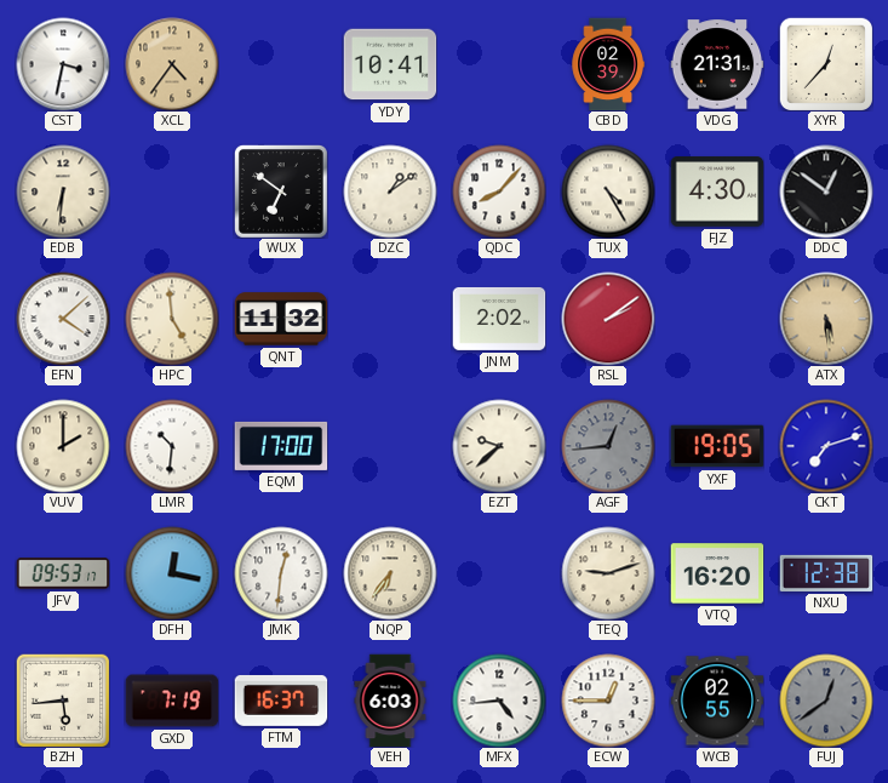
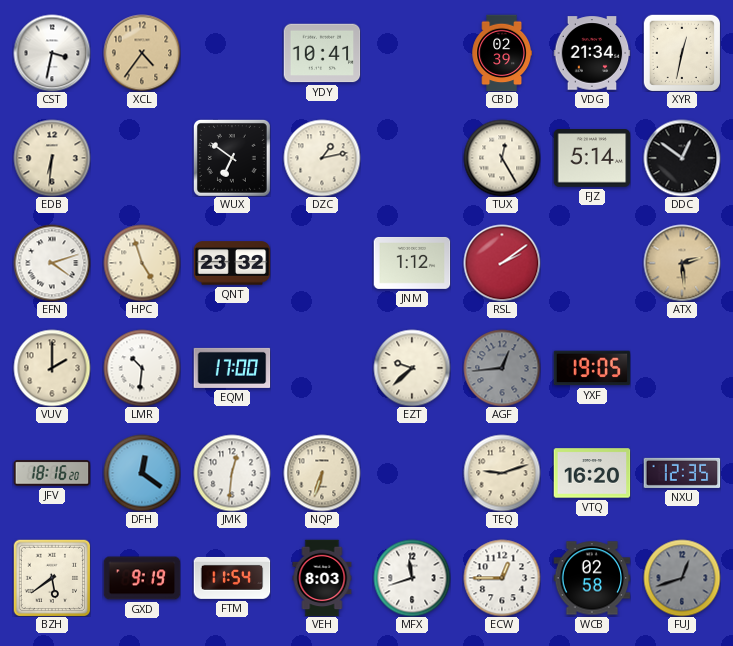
VDG: 21:31 -> 21:34 (592, 53)
XYR: 12:37 -> 12:32 (682, 53)
DZC: 1:09 -> 1:13 (322, 158)
QDC: 8:07 -> none (499, 192)
TUX: 4:25 -> 12:25 (502, 158)
FJZ: 4:30 -> 5:14 (592, 158)
EFN: 4:08 -> 4:12 (52, 263)
HPC: 4:59 -> 4:57 (142, 263)
QNT: 11:32 -> 23:32 (232, 263)
JNM: 2:02 -> 1:12 (412, 263)
ATX: 5:29 -> 2:29 (682, 263)
CKT: 7:12 -> none (826, 446)
JFV: 09:53 -> 18:16 (52, 473)
DFH: 12:17 -> 12:21 (142, 473)
NQP: 6:36 -> 6:33 (322, 473)
NXU: 12:38 -> 12:35 (682, 473)
BZH: 5:44 -> 5:39 (52, 578)
GXD: 7:19 -> 9:19 (142, 578)
FTM: 16:37 -> 11:54 (232, 578)
VEH: 6:03 -> 8:03 (322, 578)
MFX: 4:44 -> 11:42 (412, 578)
WCB: 02:55 -> 02:58 (592, 578)
FUJ: 12:39 -> 12:42 (682, 578)
